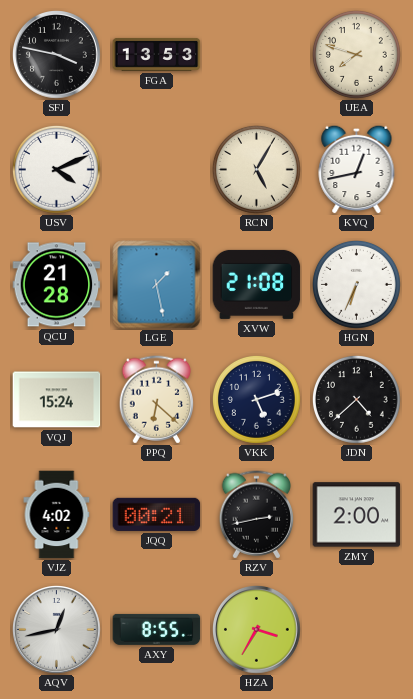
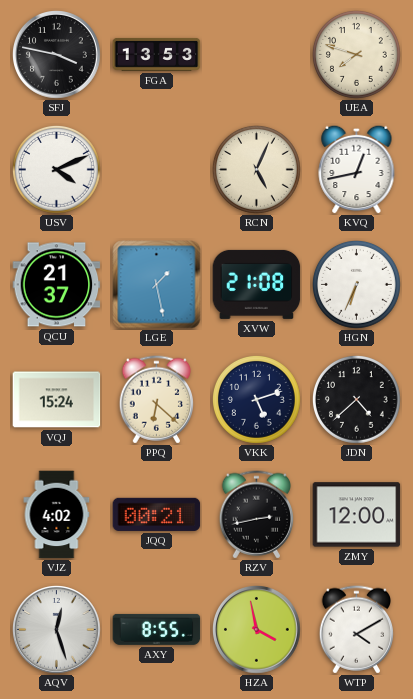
RCN: 5:05 -> 5:04 (257, 170)
QCU: 21:28 -> 21:37 (57, 285)
ZMY: 2:00 -> 12:00 (357, 515)
AQV: 12:43 -> 12:27 (57, 630)
HZA: 3:35 -> 3:58 (257, 630)
WTP: none -> 4:10 (356, 630)
